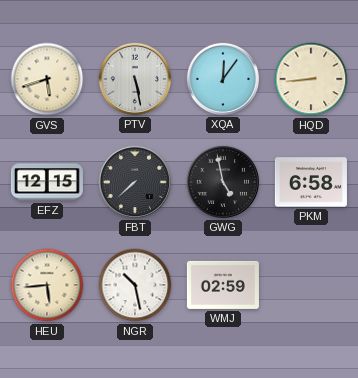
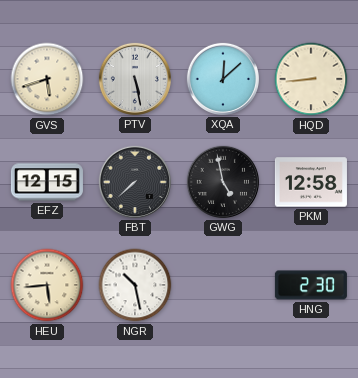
XQA: 12:06 -> 12:08 (223, 79)
PKM: 6:58 -> 12:58 (311, 182)
WMJ: 02:59 -> none (223, 285)
HNG: none -> 2:30 (311, 285)
